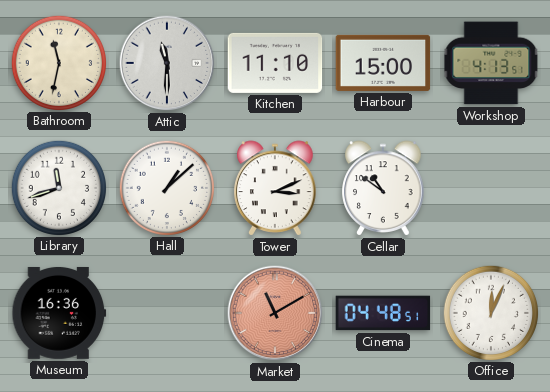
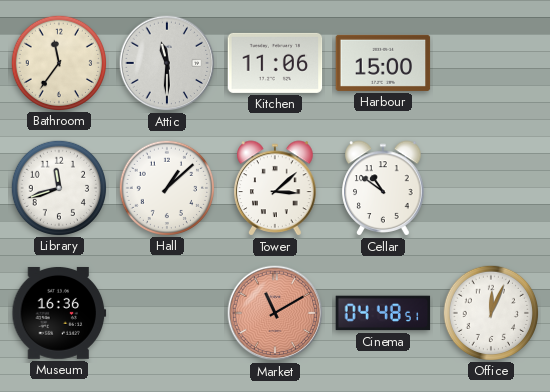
Bathroom: 11:32 -> 11:36 (58, 62)
Kitchen: 11:10 -> 11:06 (275, 63)
Workshop: 4:13 -> none (491, 63)
Tower: 3:11 -> 3:08 (275, 188)
